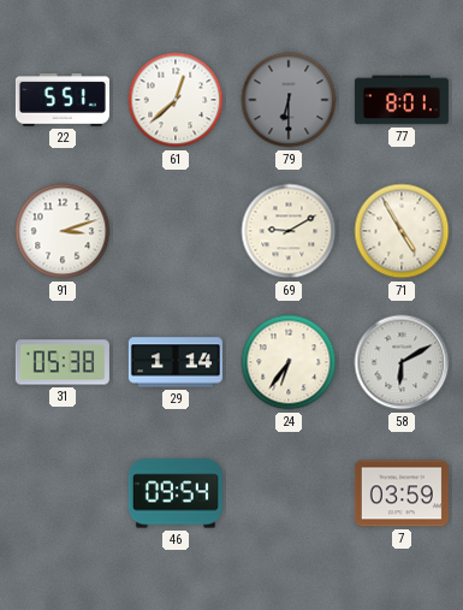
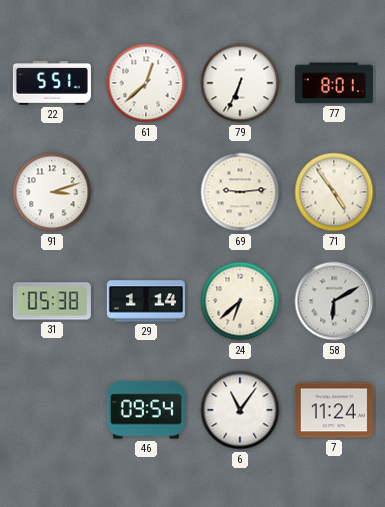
79: 6:30 -> 6:34 (240, 83)
79 dial: grey -> white (240, 83)
69: 9:10 -> 9:14 (240, 192)
71: 4:55 -> 4:54 (334, 192)
24: 6:36 -> 6:38 (240, 301)
6: none -> 11:06 (240, 410)
7: 03:59 -> 11:24 (334, 410)
